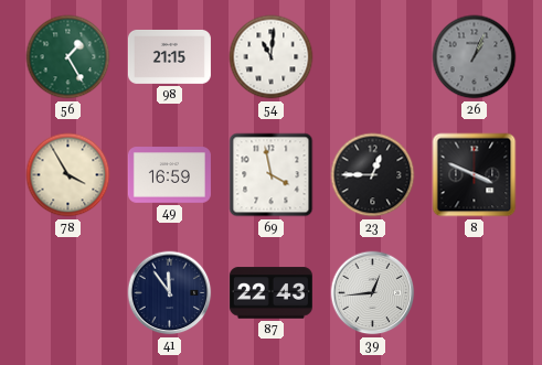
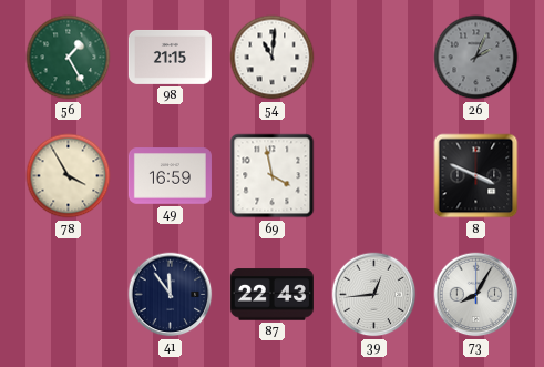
26: 1:04 -> 2:04 (476, 58)
23: 12:45 -> none (373, 175)
73: none -> 8:05 (476, 295)
